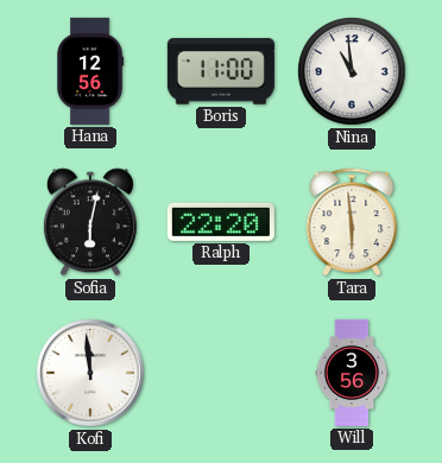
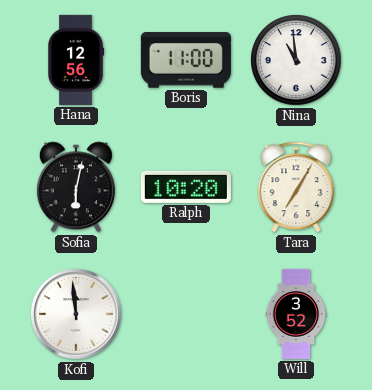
Ralph: 22:20 -> 10:20 (186, 187)
Tara: 5:59 -> 7:05 (296, 187)
Will: 3:56 -> 3:52 (296, 314)
